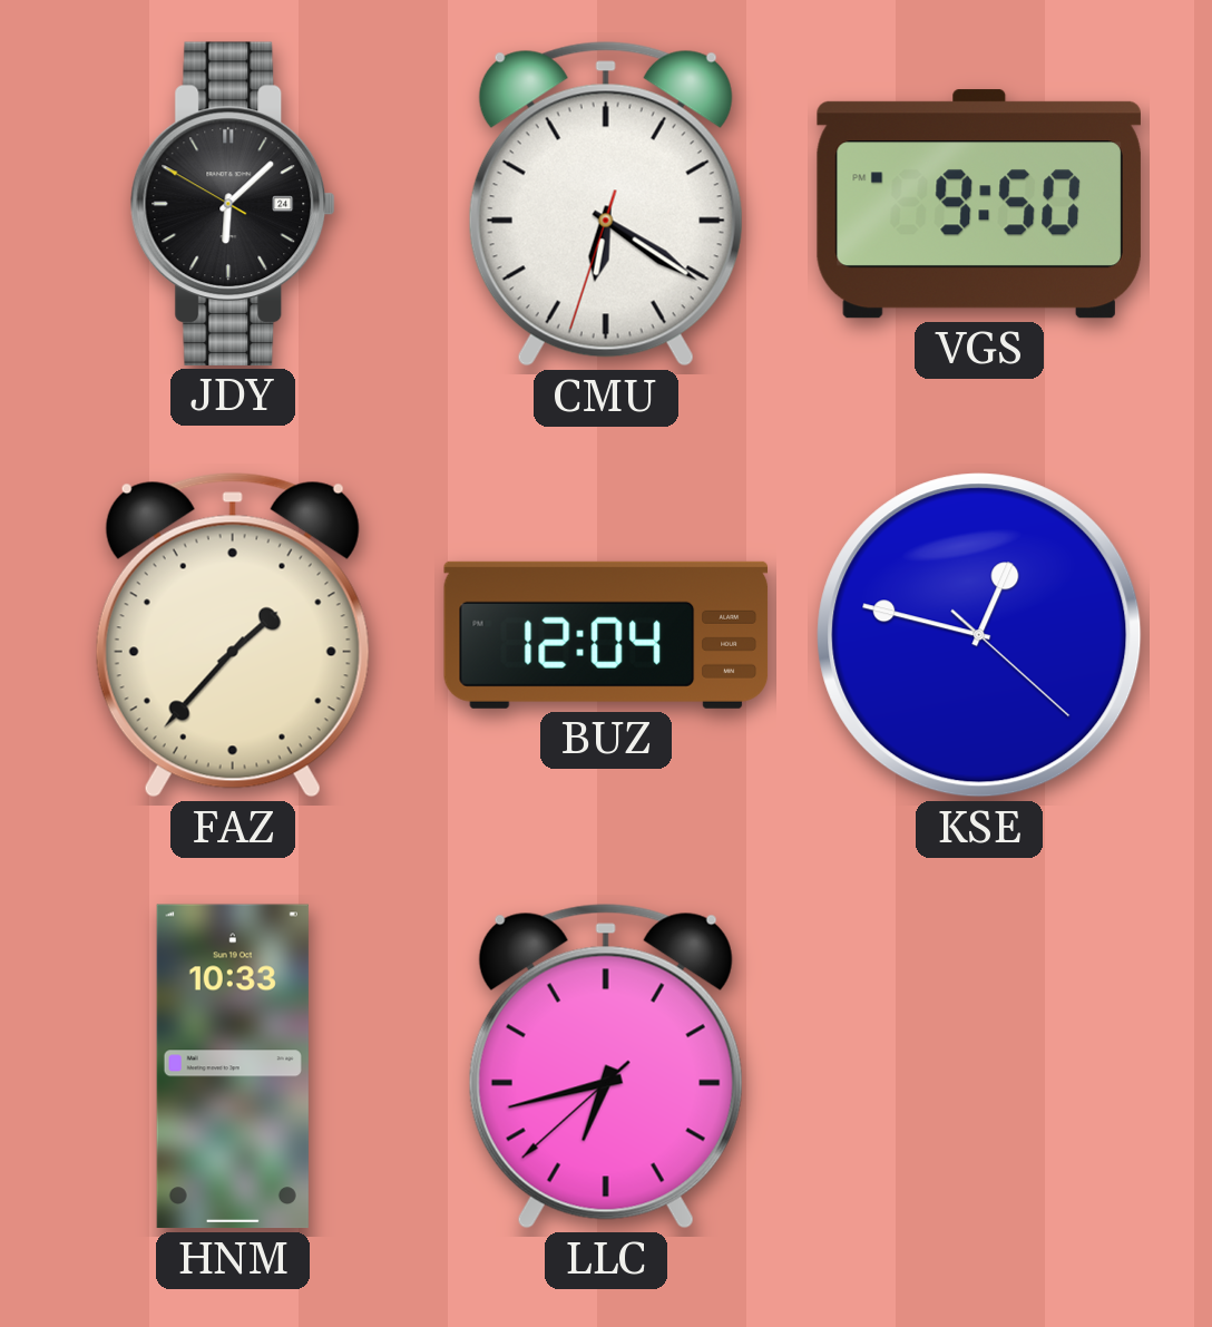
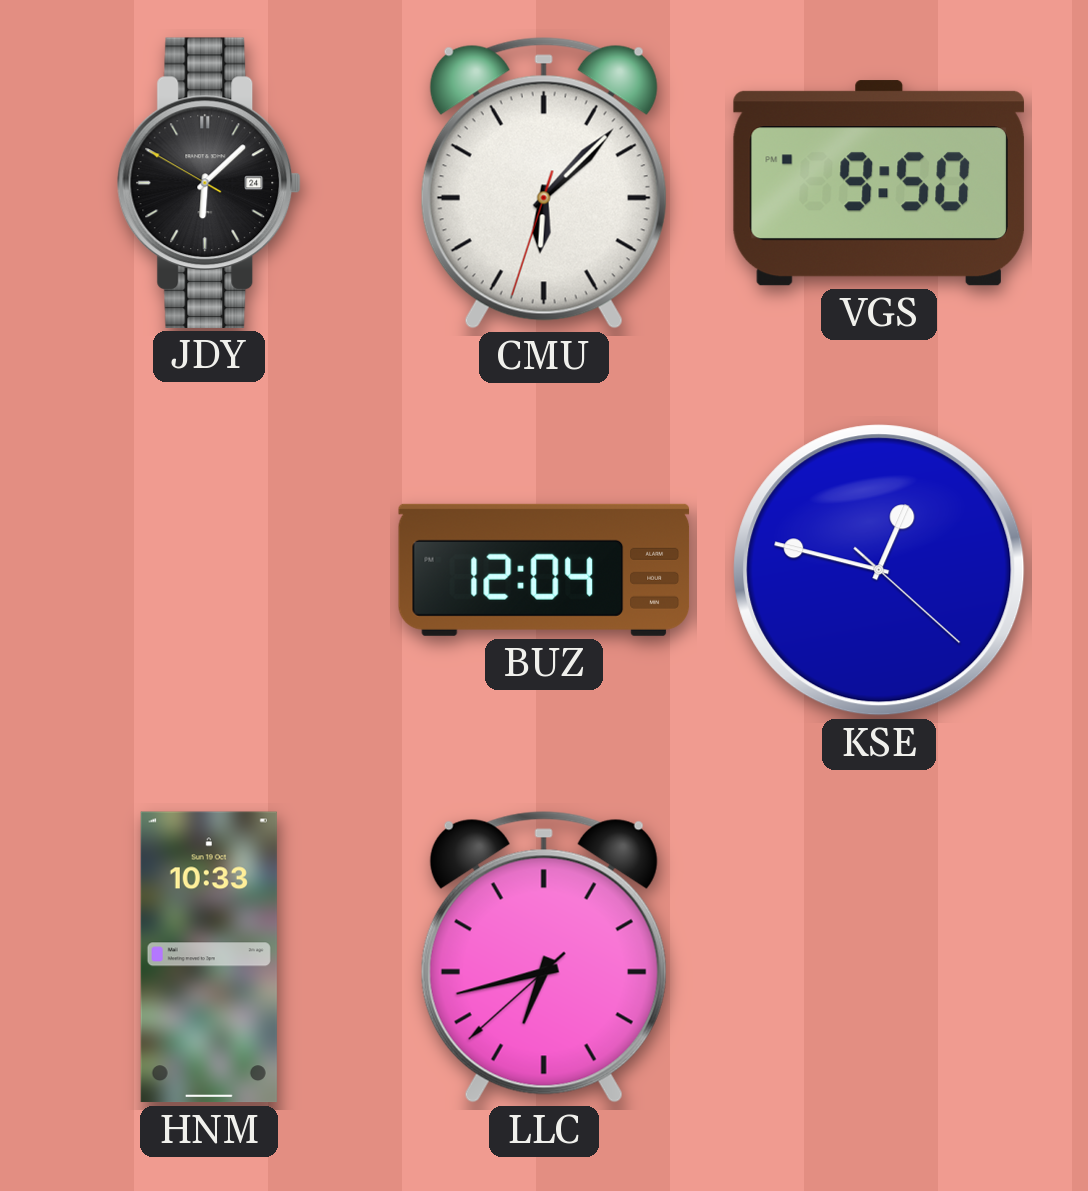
CMU: 6:20 -> 6:07 (544, 183)
FAZ: 1:37 -> none (233, 635)
